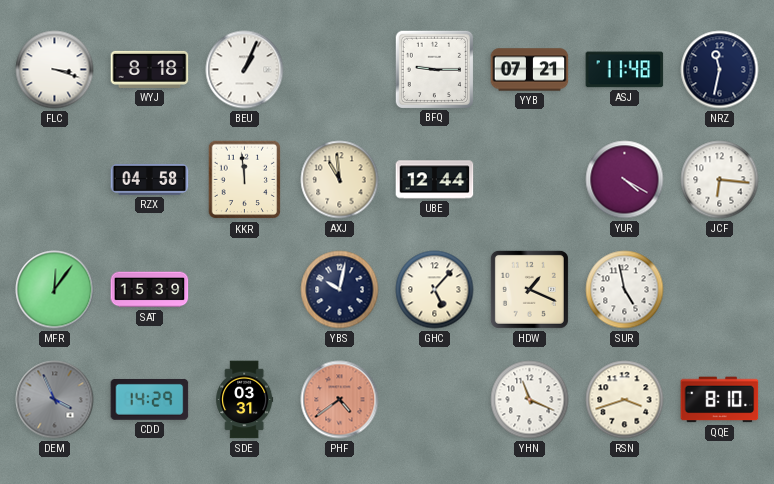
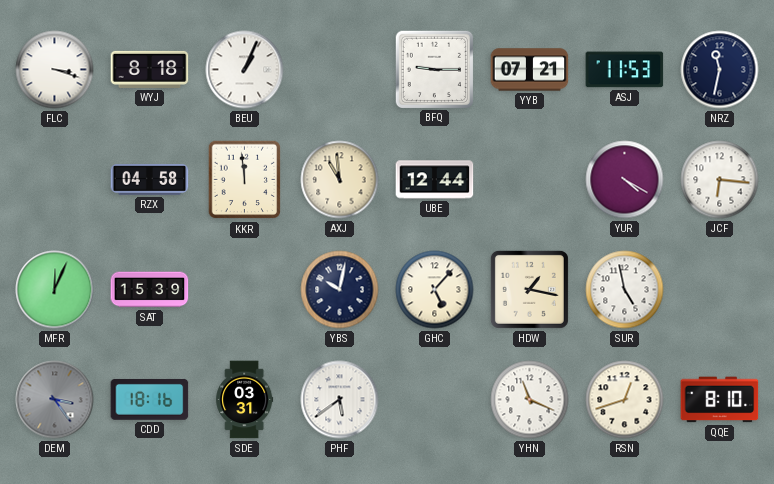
ASJ: 11:48 -> 11:53 (625, 70)
MFR: 12:06 -> 12:04 (55, 290)
HDW: 1:19 -> 1:17 (529, 289)
DEM: 3:56 -> 3:24 (55, 400)
CDD: 14:29 -> 18:16 (150, 399)
PHF: 4:39 -> 5:39 (340, 400)
PHF dial: salmon -> white (340, 400)
RSN: 3:42 -> 12:42 (625, 400)
